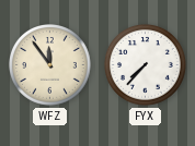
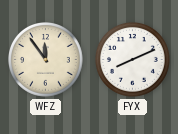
FYX: 7:37 -> 8:11 (133, 60)
